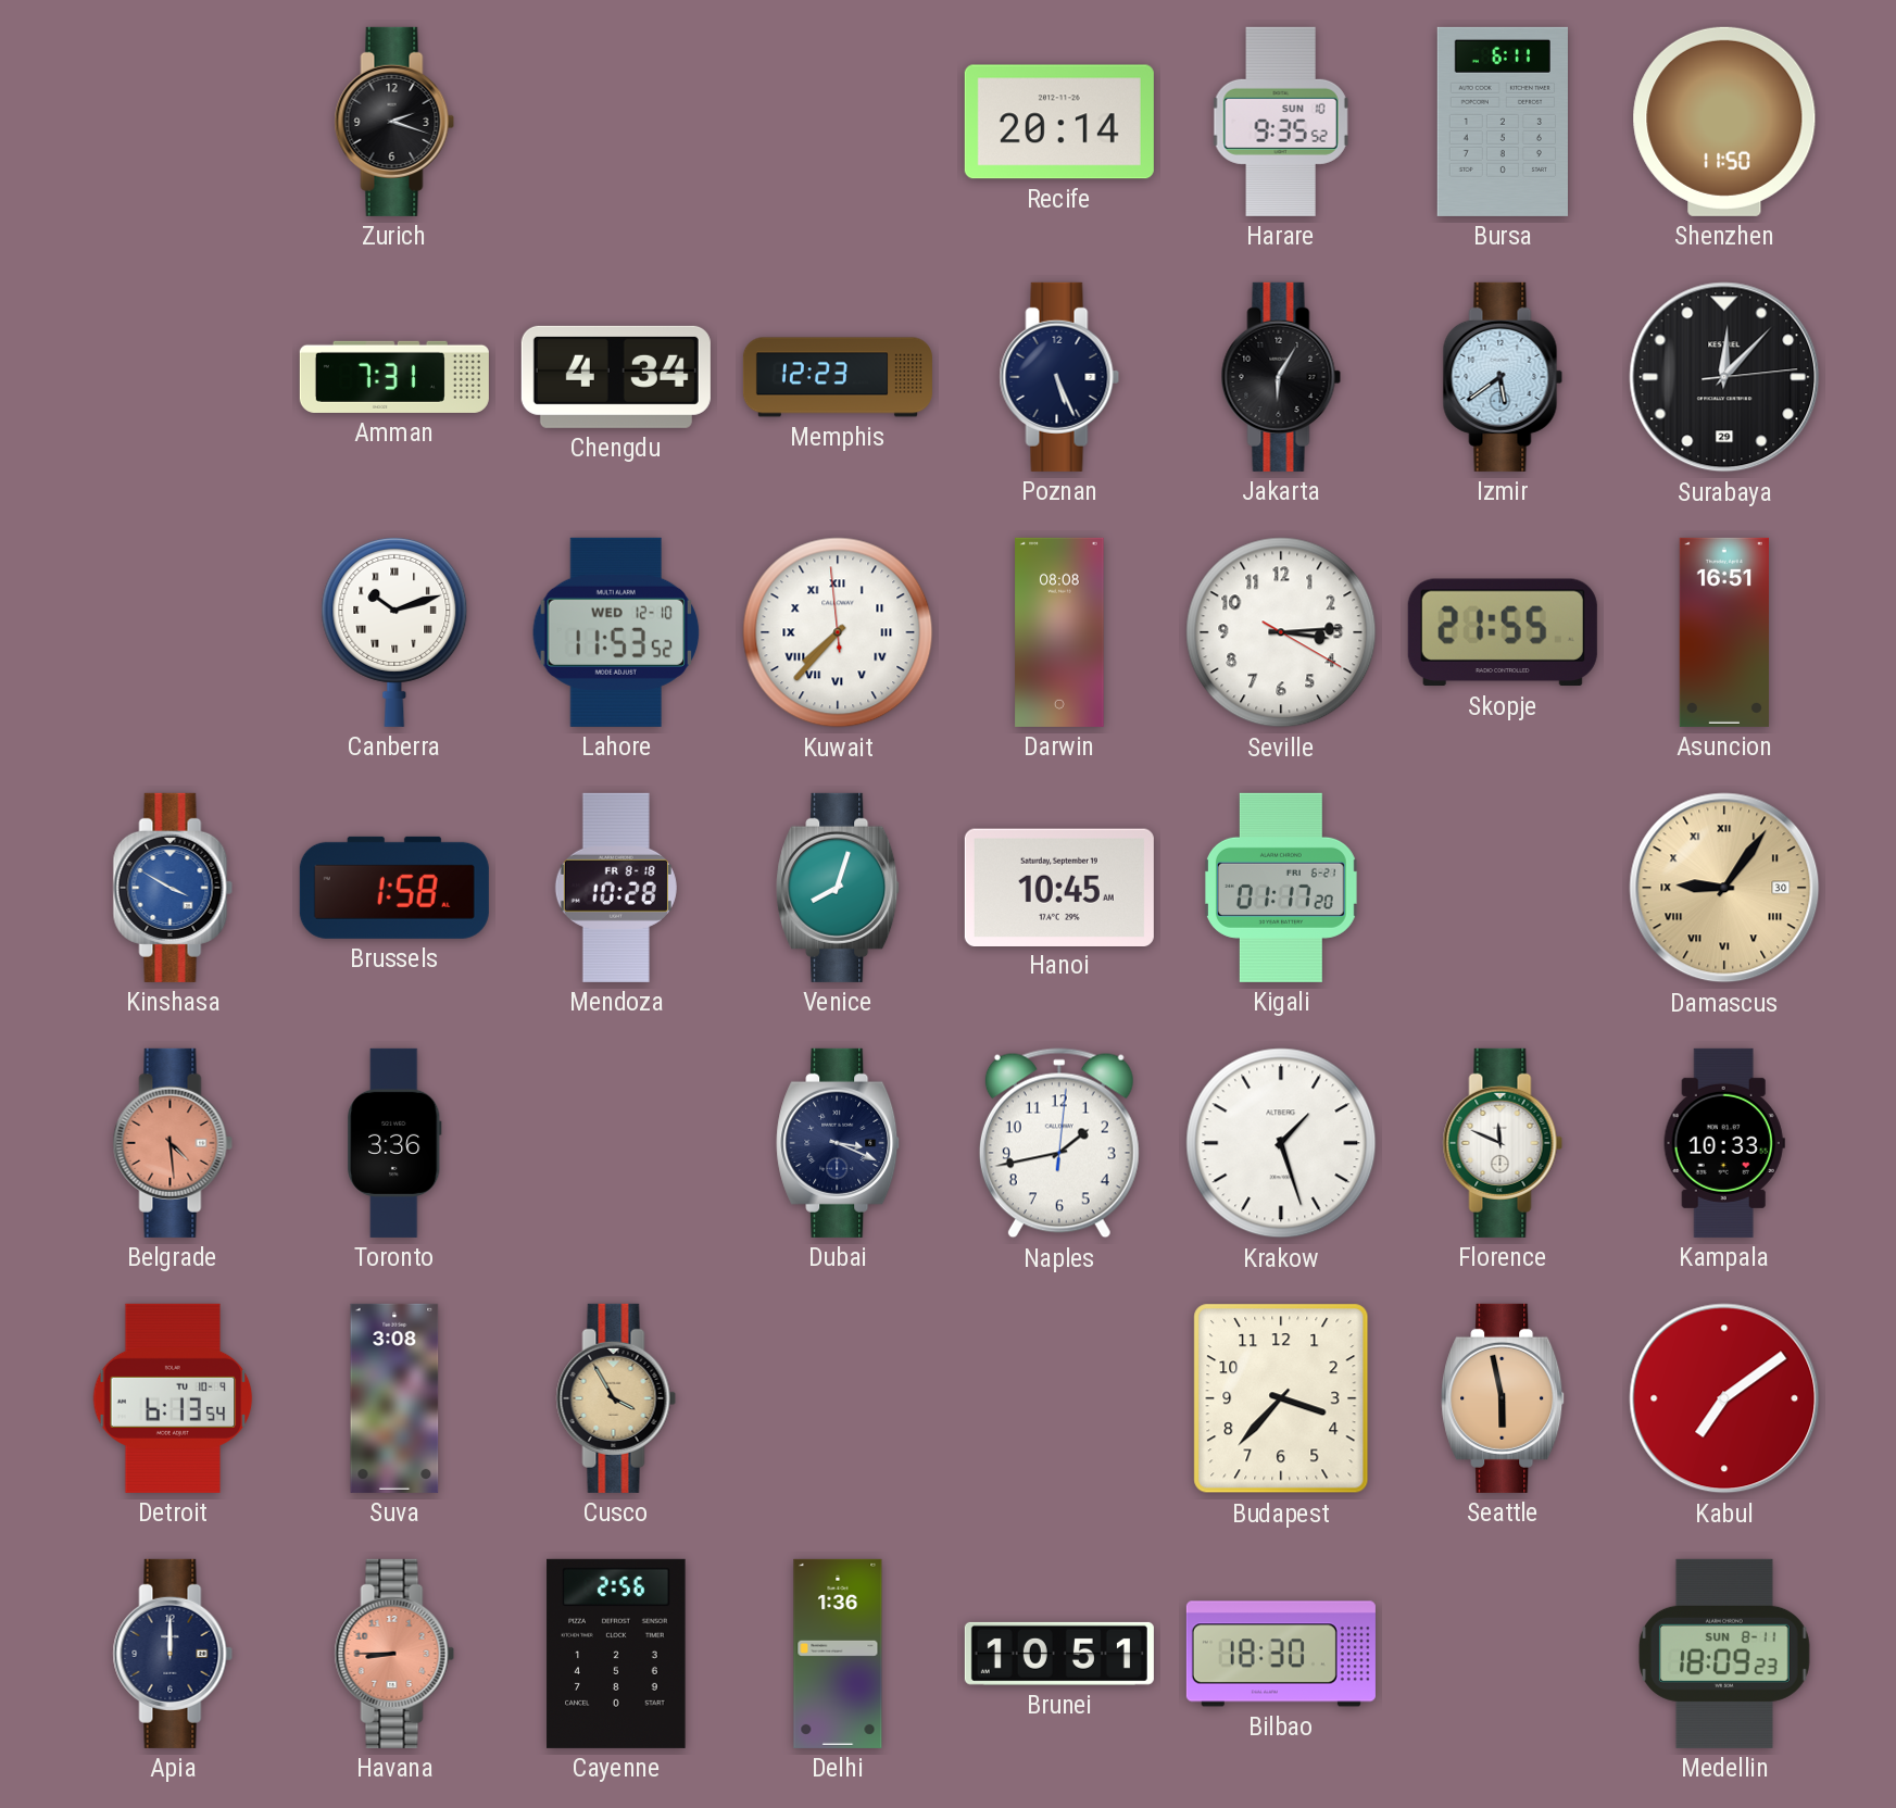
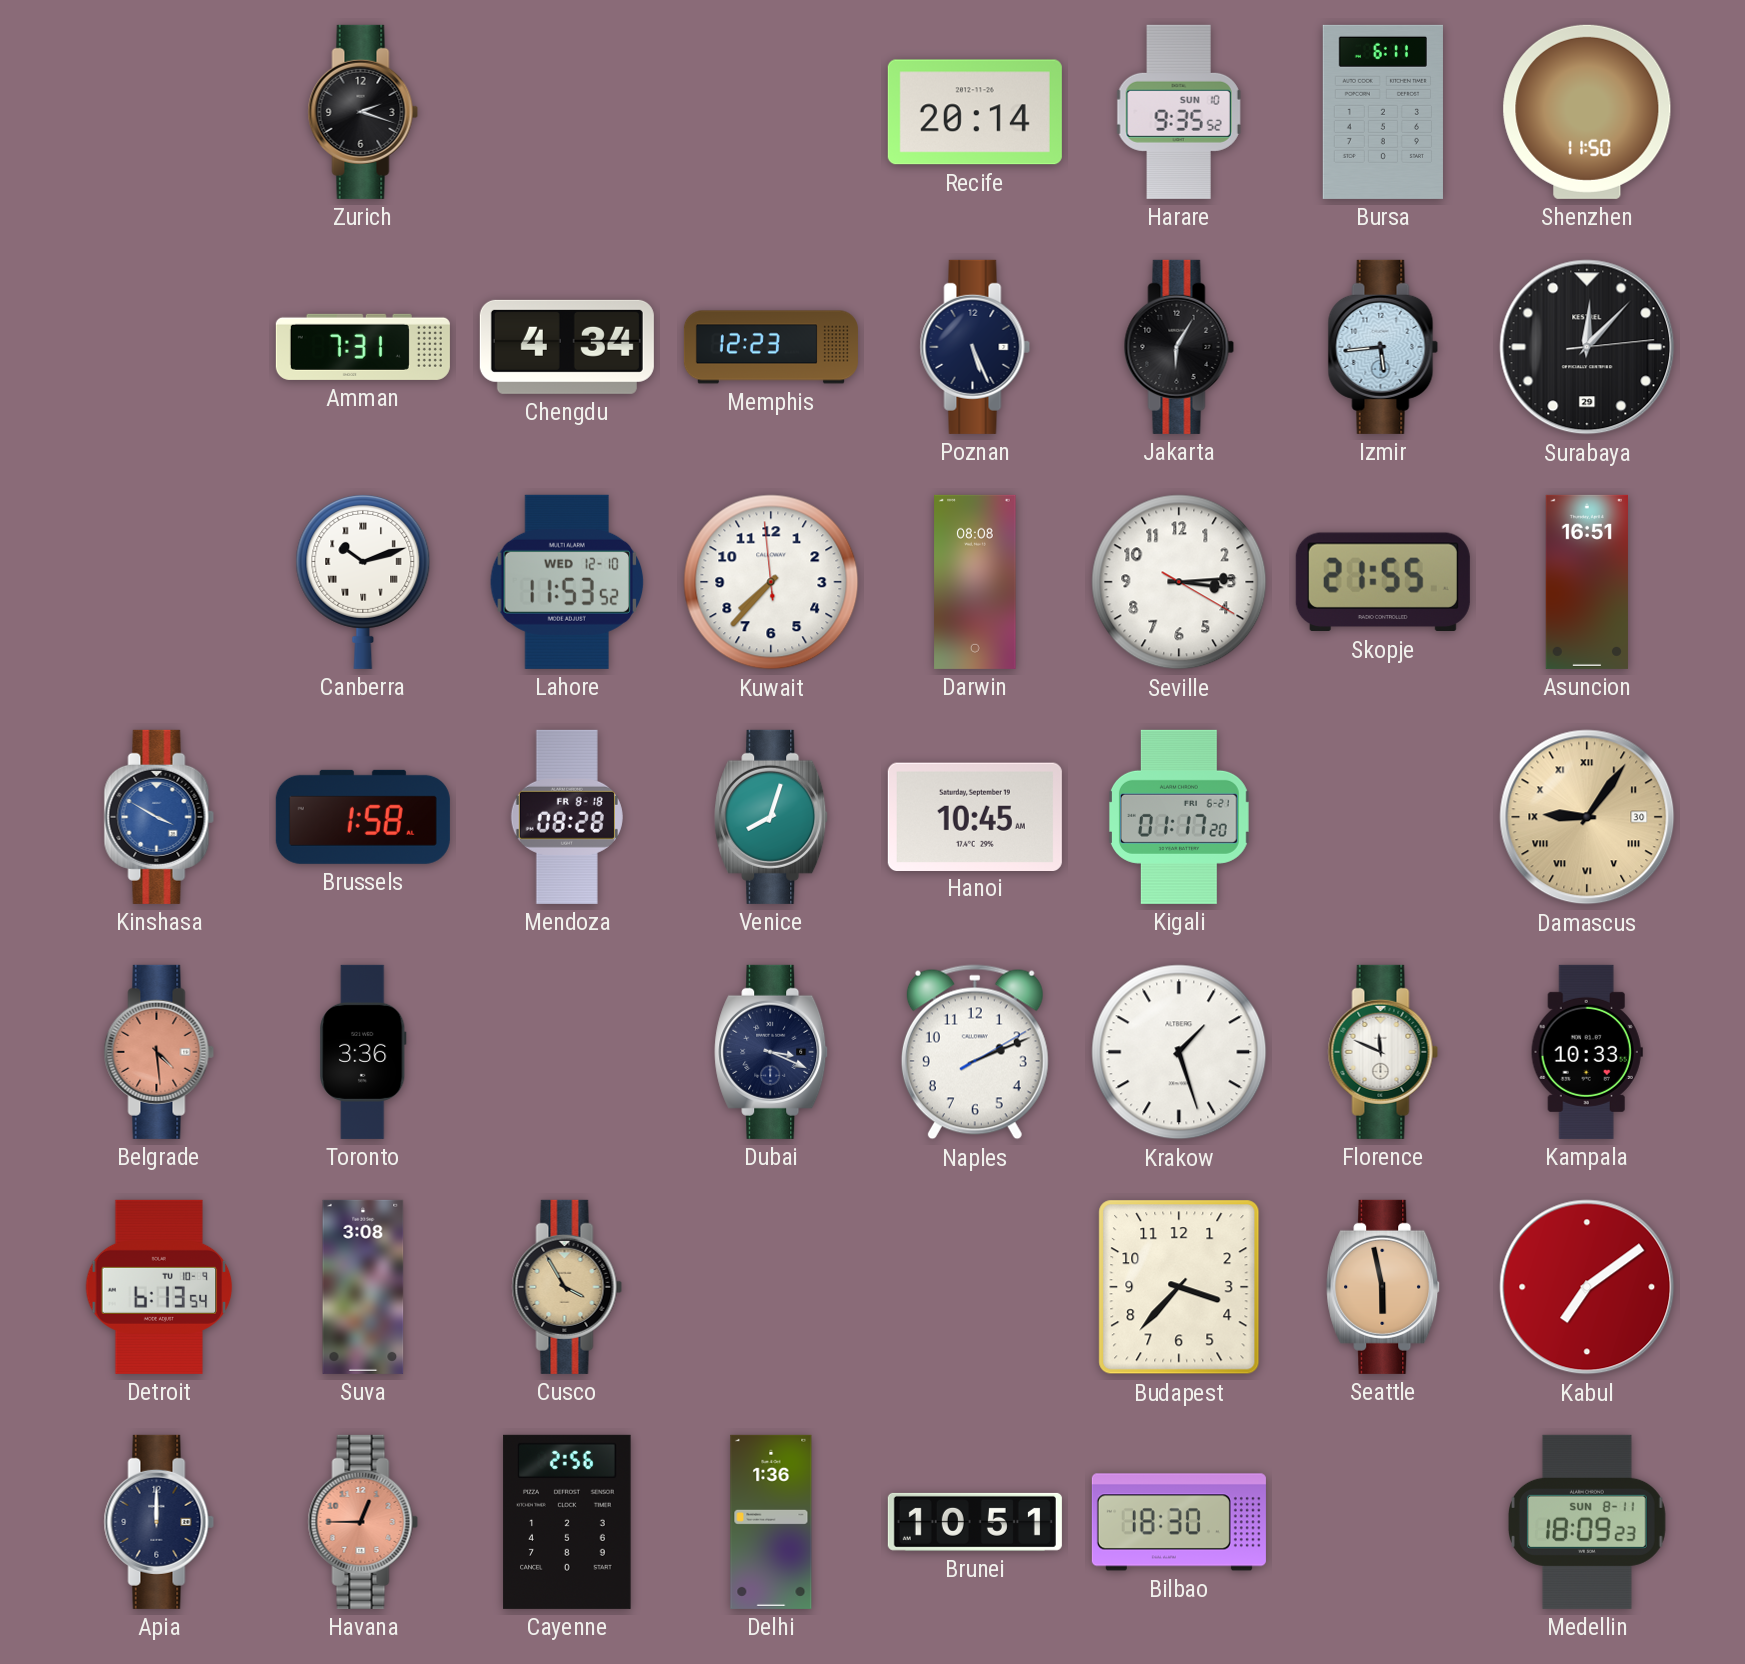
Izmir: 5:39 -> 5:44 (1383, 347)
Kuwait numerals: Roman -> Arabic (771, 582)
Mendoza: 10:28 -> 08:28 (567, 817)
Naples: 1:43 -> 2:11 (975, 1052)
Havana: 8:45 -> 12:45 (363, 1522)
